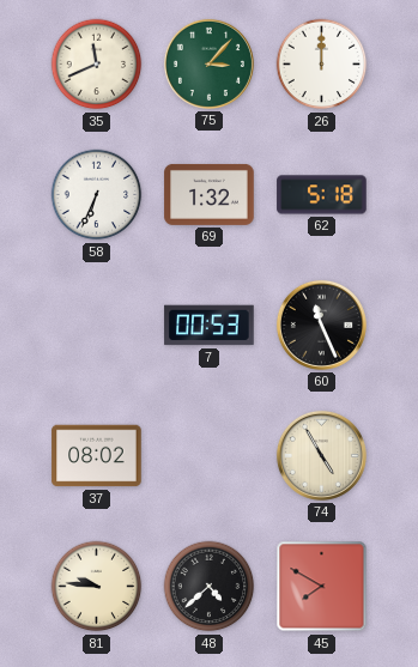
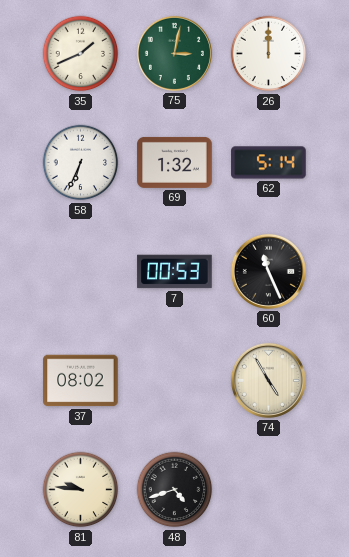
35: 11:41 -> 1:41 (81, 54)
75: 3:07 -> 3:02 (174, 53)
62: 5:18 -> 5:14 (269, 163)
48: 4:38 -> 4:42 (175, 490)
45: 7:50 -> none (322, 587)
